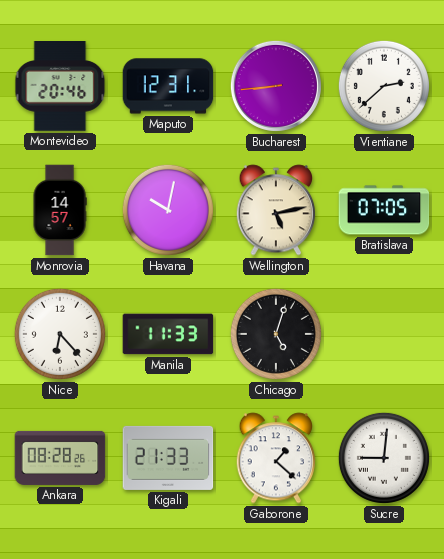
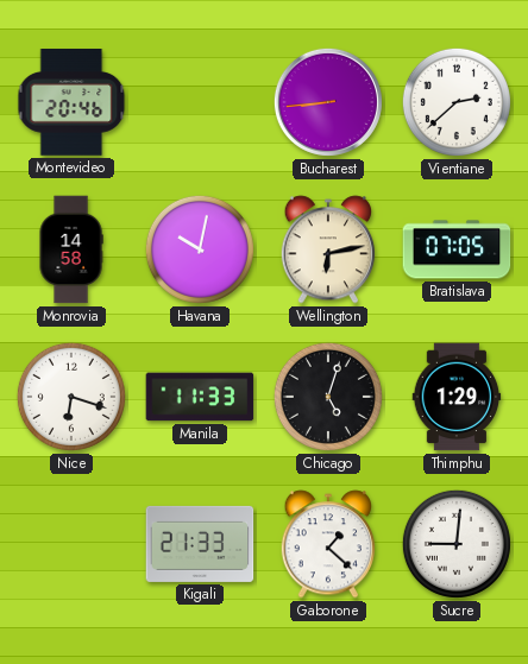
Maputo: 12:31 -> none (168, 86)
Monrovia: 14:57 -> 14:58 (71, 249)
Wellington: 5:13 -> 6:13 (328, 249)
Nice: 6:23 -> 6:18 (71, 397)
Thimphu: none -> 1:29 (457, 397)
Ankara: 08:28 -> none (60, 458)
